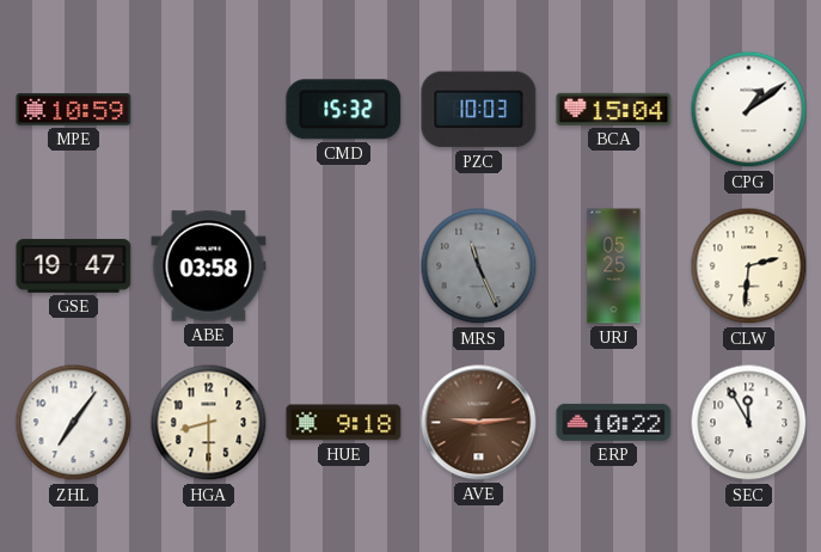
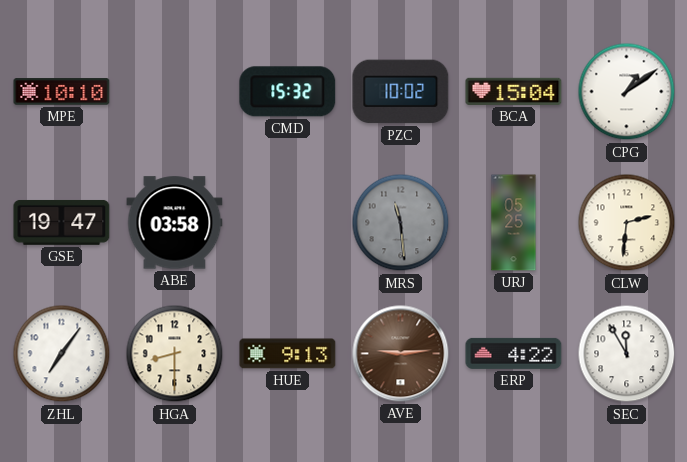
MPE: 10:59 -> 10:10 (62, 92)
PZC: 10:03 -> 10:02 (401, 92)
MRS: 11:26 -> 11:29 (401, 223)
HUE: 9:18 -> 9:13 (288, 354)
ERP: 10:22 -> 4:22 (514, 353)
